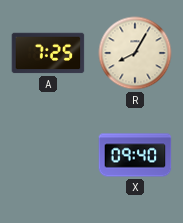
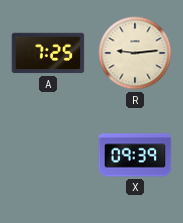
R: 8:05 -> 9:14 (135, 53)
X: 09:40 -> 09:39 (135, 155)
